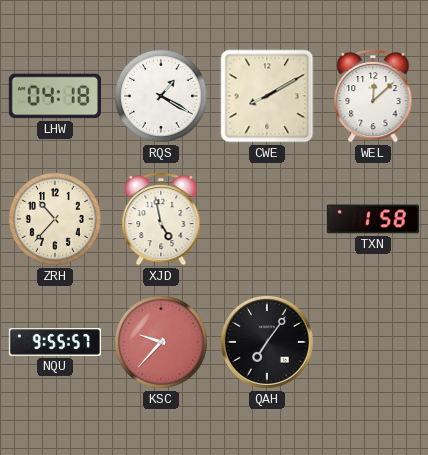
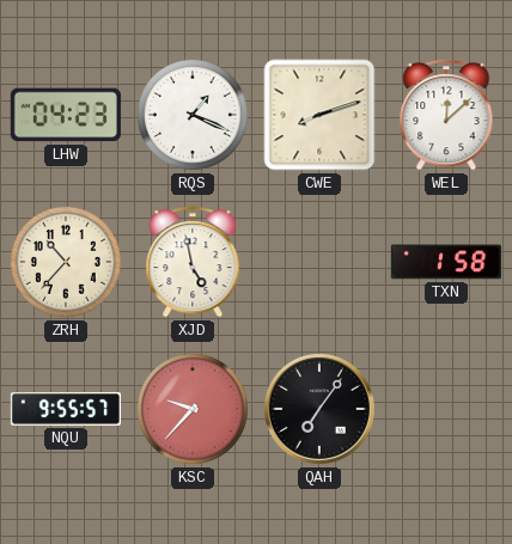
LHW: 04:18 -> 04:23 (66, 115)
RQS: 1:20 -> 1:19 (193, 115)
CWE: 8:10 -> 8:12 (319, 115)
